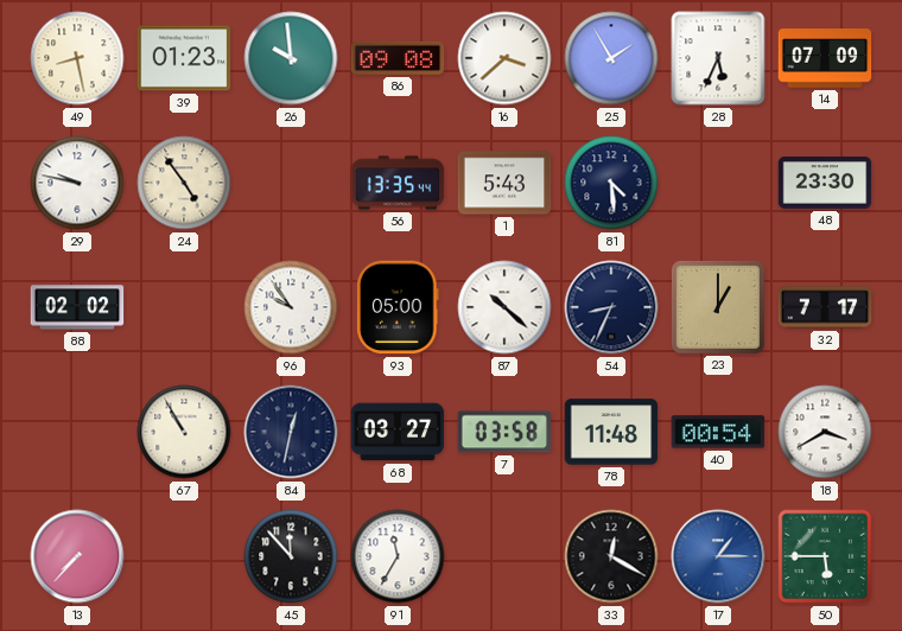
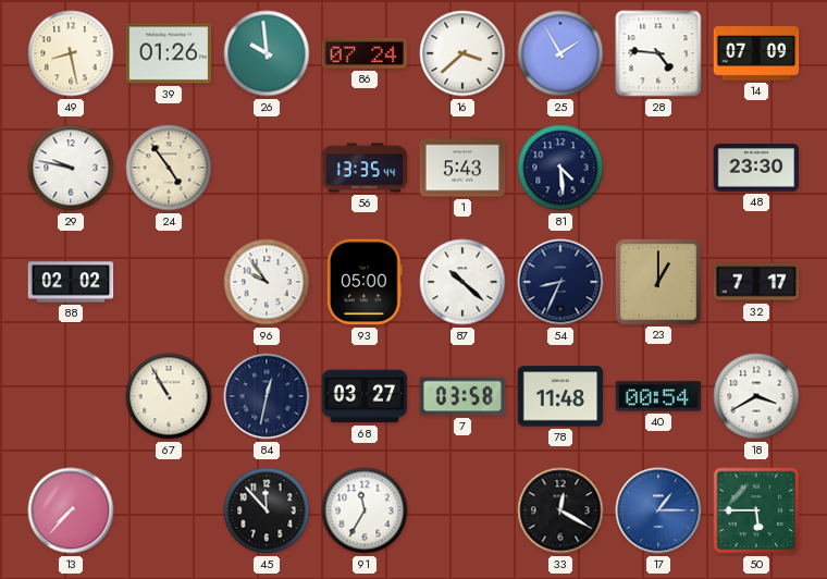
39: 01:23 -> 01:26 (169, 53)
86: 09:08 -> 07:24 (365, 53)
28: 5:34 -> 4:46 (658, 53)
